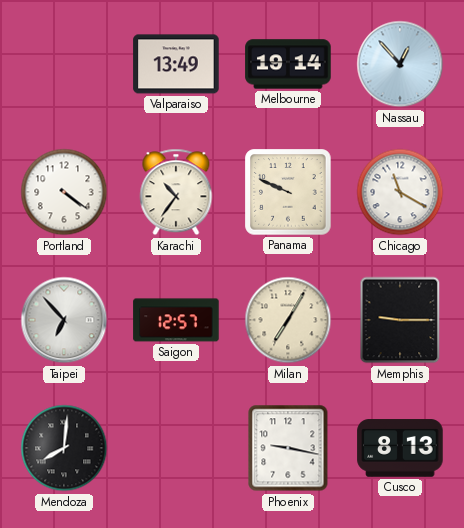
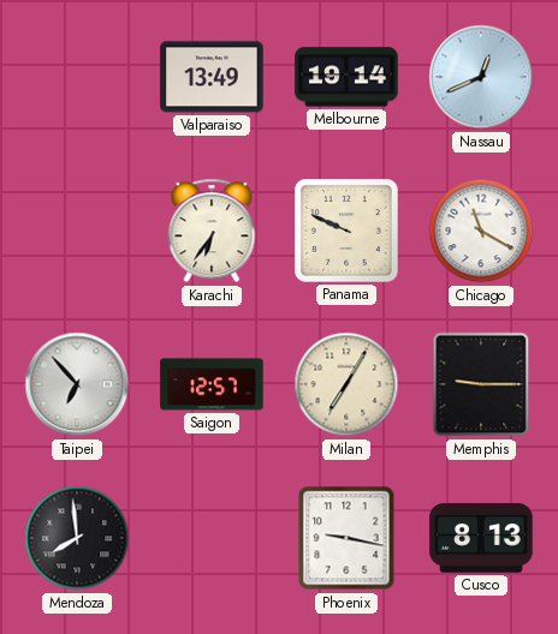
Nassau: 12:53 -> 12:41 (481, 77)
Portland: 4:21 -> none (64, 192)
Karachi: 10:36 -> 6:36 (212, 231)
Mendoza: 8:01 -> 7:59 (77, 538)
